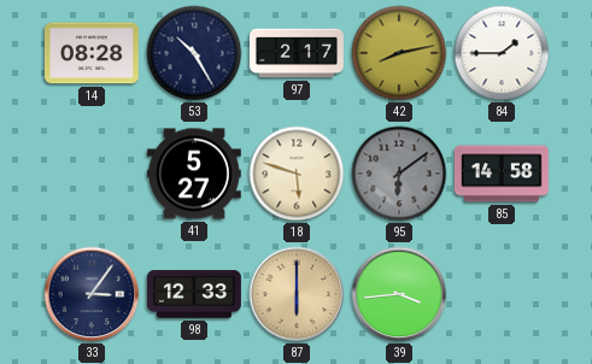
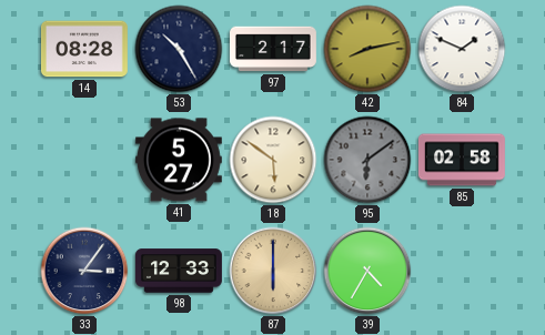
84: 1:45 -> 1:49 (462, 49)
18: 5:48 -> 5:51 (273, 160)
85: 14:58 -> 02:58 (462, 160)
39: 3:44 -> 4:35 (367, 271)
